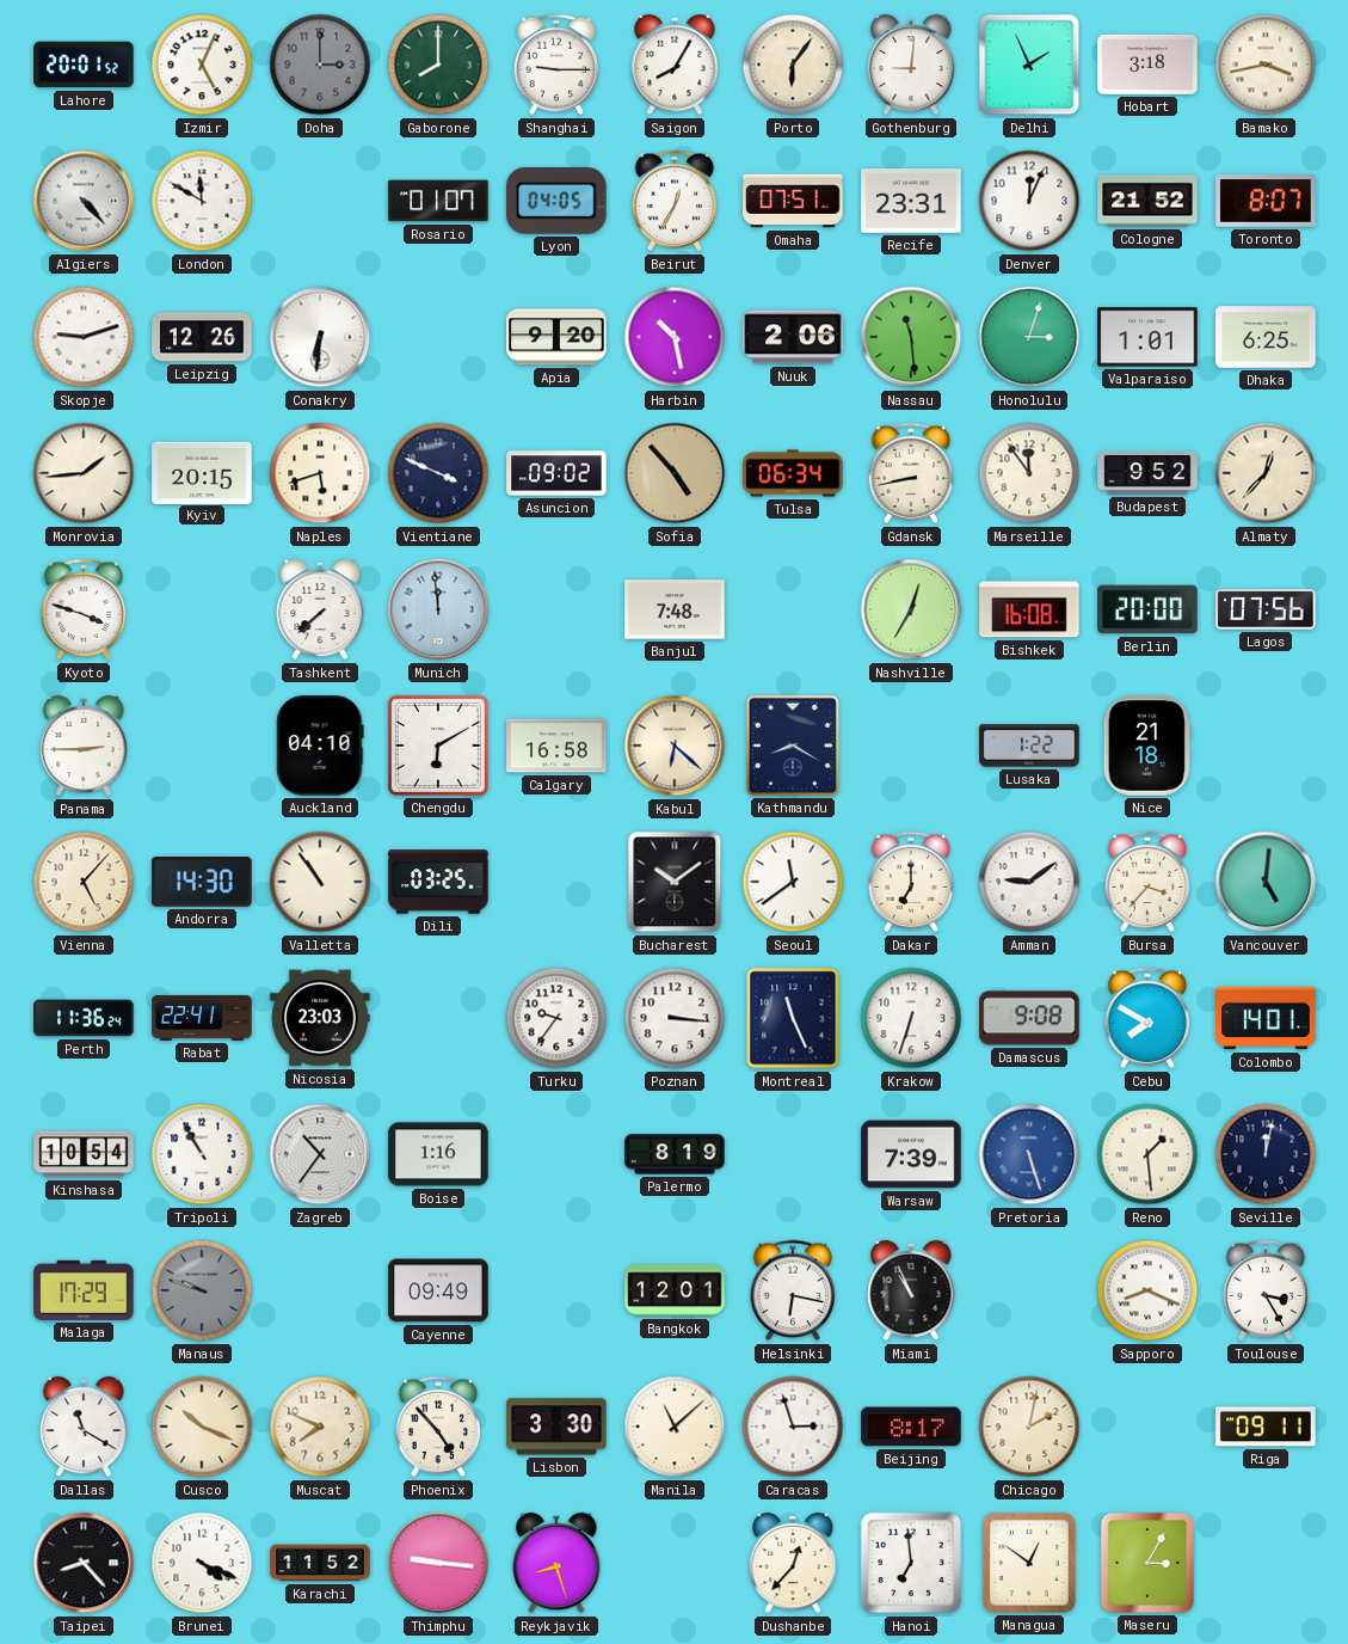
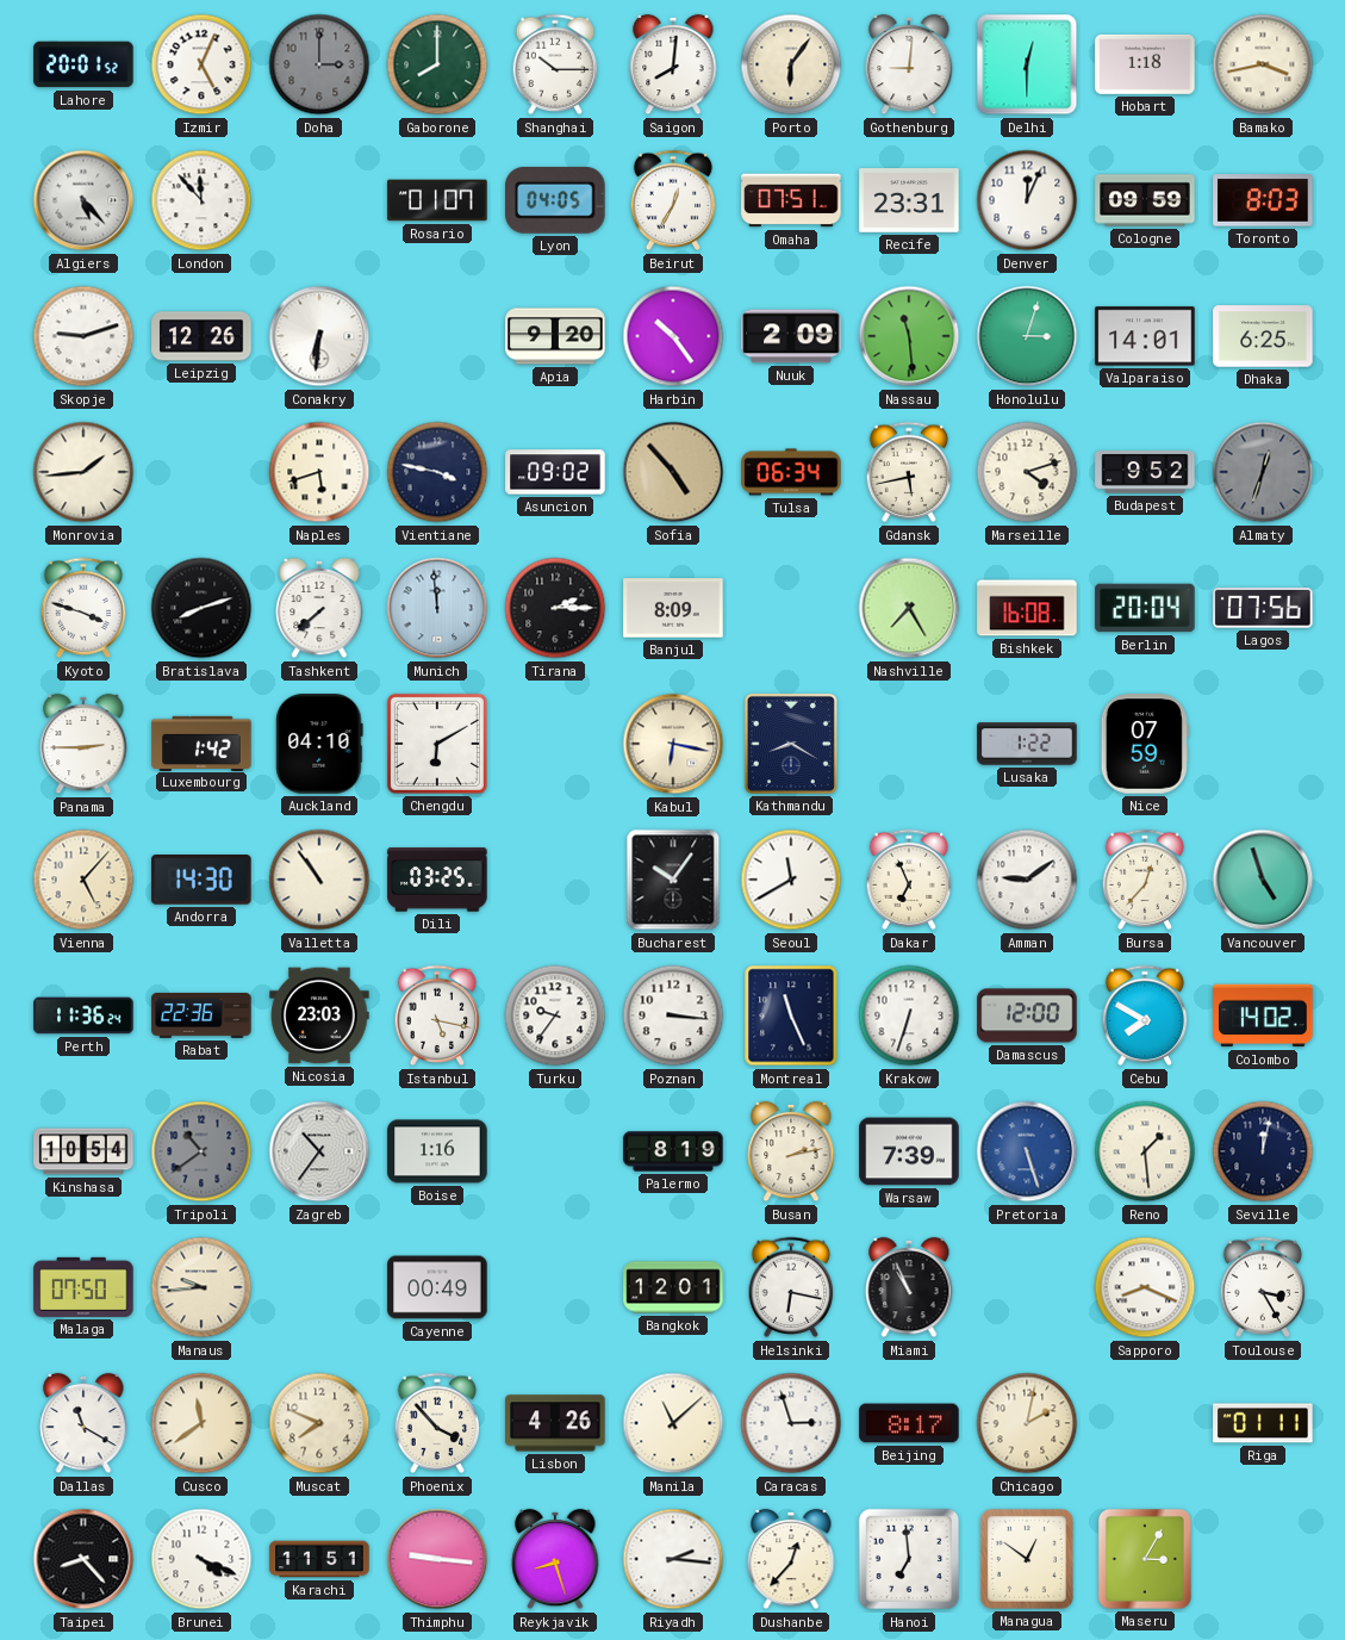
Shanghai: 9:15 -> 10:15 (555, 64)
Saigon: 8:05 -> 8:01 (673, 64)
Delhi: 1:56 -> 12:30 (1027, 64)
Hobart: 3:18 -> 1:18 (1145, 64)
Algiers: 4:23 -> 5:23 (83, 200)
London: 11:50 -> 11:53 (201, 200)
Cologne: 21:52 -> 09:59 (1145, 200)
Toronto: 8:07 -> 8:03 (1263, 200)
Harbin: 10:28 -> 10:24 (673, 336)
Nuuk: 2:06 -> 2:09 (791, 336)
Valparaiso: 1:01 -> 14:01 (1145, 336)
Kyiv: 20:15 -> none (202, 472)
Vientiane: 3:49 -> 3:47 (437, 472)
Gdansk: 8:43 -> 5:43 (909, 472)
Marseille: 11:54 -> 4:12 (1027, 472)
Almaty: 12:37 -> 12:33 (1263, 472)
Almaty dial: cream -> grey (1263, 472)
Bratislava: none -> 8:12 (201, 608)
Tirana: none -> 2:15 (555, 608)
Banjul: 7:48 -> 8:09 (673, 608)
Nashville: 12:35 -> 7:25 (909, 608)
Berlin: 20:00 -> 20:04 (1145, 608)
Luxembourg: none -> 1:42 (201, 743)
Calgary: 16:58 -> none (556, 746)
Kabul: 6:22 -> 6:17 (673, 744)
Nice: 21:18 -> 07:59 (1145, 744)
Bucharest: 10:09 -> 10:06 (673, 880)
Seoul: 11:39 -> 11:40 (791, 880)
Dakar: 7:00 -> 6:56 (909, 880)
Bursa: 3:37 -> 12:37 (1145, 880)
Vancouver: 5:01 -> 4:57 (1263, 880)
Rabat: 22:41 -> 22:36 (201, 1015)
Istanbul: none -> 5:17 (437, 1015)
Damascus: 9:08 -> 12:00 (1027, 1015)
Colombo: 14:01 -> 14:02 (1263, 1015)
Tripoli: 10:55 -> 10:39 (201, 1151)
Tripoli dial: white -> grey (201, 1151)
Busan: none -> 2:13 (791, 1151)
Malaga: 17:29 -> 07:50 (83, 1287)
Manaus: 9:48 -> 9:44 (201, 1287)
Manaus dial: grey -> cream (201, 1287)
Cayenne: 09:49 -> 00:49 (437, 1287)
Cusco: 10:19 -> 11:39 (201, 1423)
Phoenix: 4:53 -> 3:53 (437, 1423)
Lisbon: 3:30 -> 4:26 (555, 1423)
Riga: 09:11 -> 01:11 (1263, 1423)
Karachi: 11:52 -> 11:51 (319, 1559)
Riyadh: none -> 2:16 (673, 1559)
